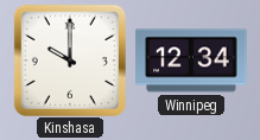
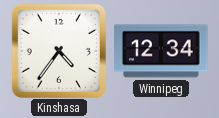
Kinshasa: 10:00 -> 4:36 (59, 51)
